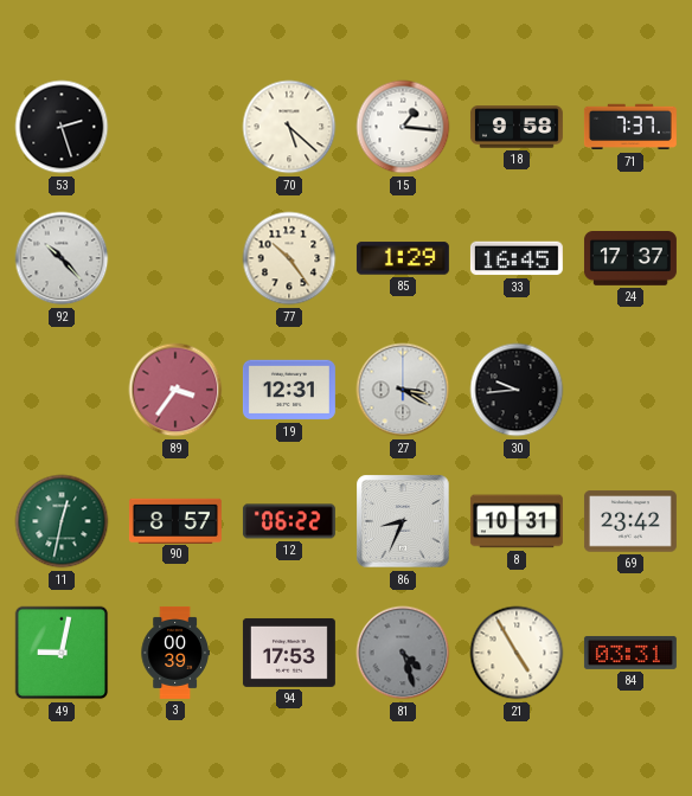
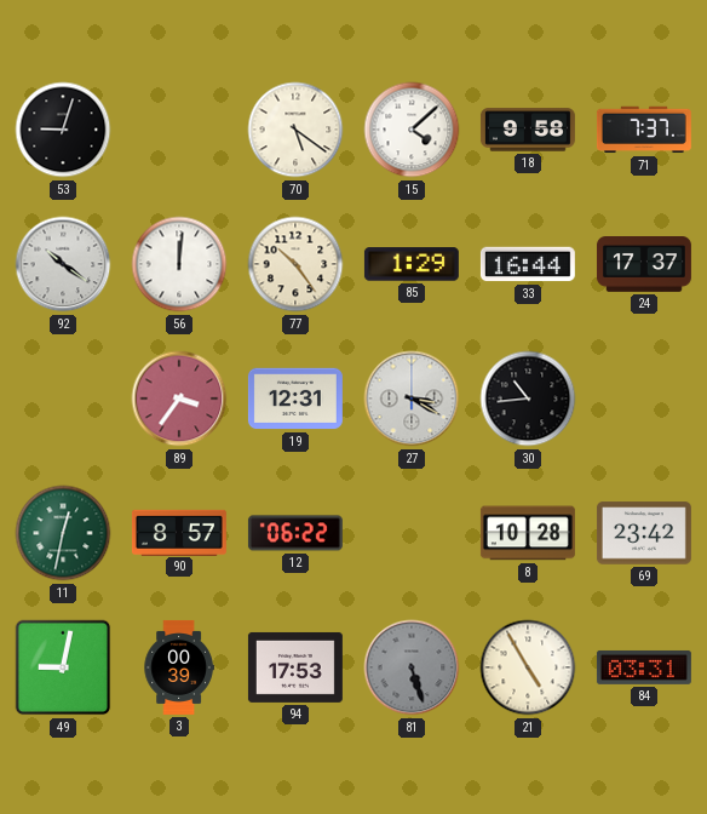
53: 2:27 -> 9:03 (63, 130)
70: 5:22 -> 5:21 (295, 130)
15: 1:16 -> 4:08 (412, 130)
92: 10:23 -> 10:21 (63, 264)
56: none -> 12:01 (179, 264)
33: 16:45 -> 16:44 (528, 264)
30: 9:44 -> 10:44 (528, 399)
86: 8:34 -> none (403, 521)
8: 10:31 -> 10:28 (528, 533)
81: 4:27 -> 5:27 (412, 667)
